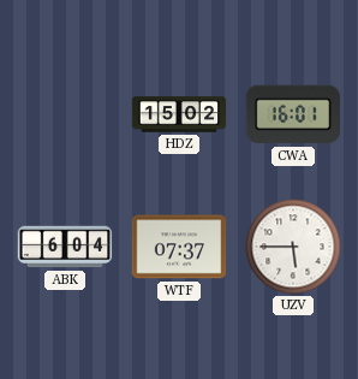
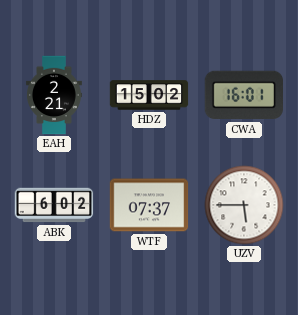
EAH: none -> 2:21 (54, 95)
ABK: 6:04 -> 6:02 (54, 205)
